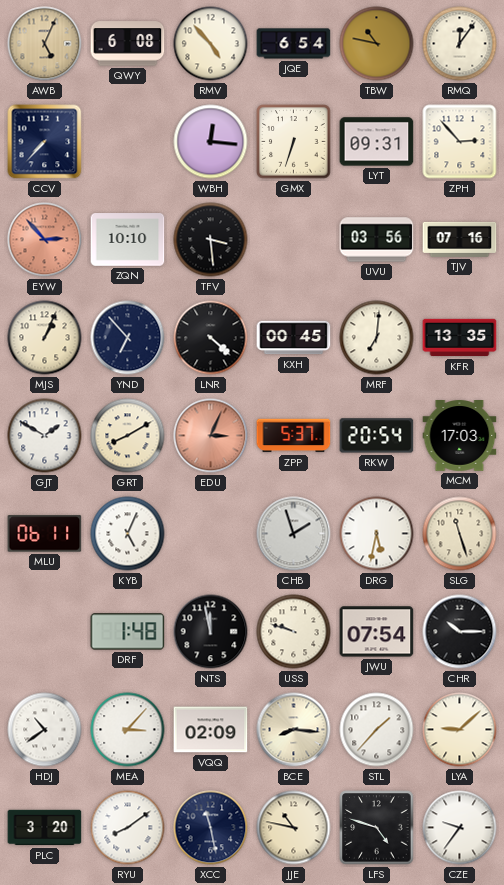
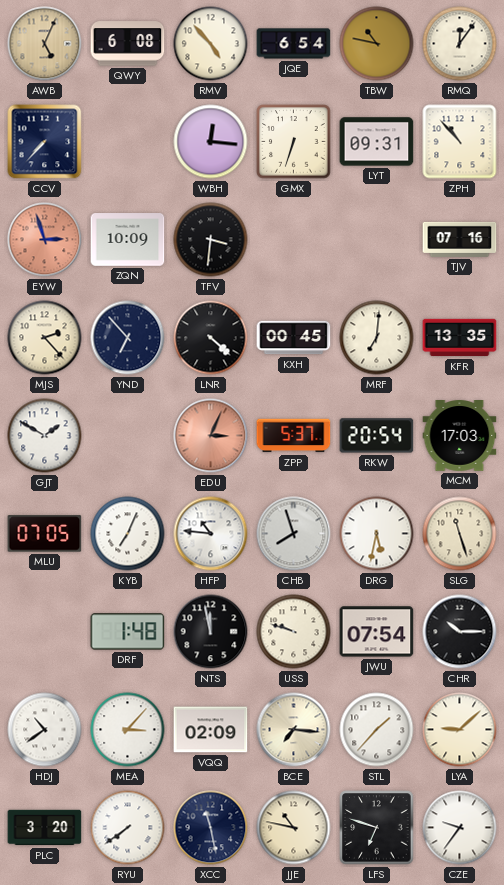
ZPH: 2:53 -> 10:53 (460, 142)
EYW: 2:53 -> 2:57 (45, 240)
ZQN: 10:10 -> 10:09 (128, 240)
TFV: 3:29 -> 3:31 (211, 240)
UVU: 03:56 -> none (377, 240)
MJS: 1:04 -> 2:23 (45, 338)
GRT: 8:10 -> none (128, 436)
MLU: 06:11 -> 07:05 (45, 534)
KYB: 5:04 -> 7:04 (128, 534)
HFP: none -> 10:46 (211, 534)
CHB: 1:57 -> 7:57 (294, 534)
BCE: 8:16 -> 7:16 (294, 730)
RYU: 8:09 -> 7:39 (128, 828)
LFS: 4:48 -> 6:48 (377, 828)
